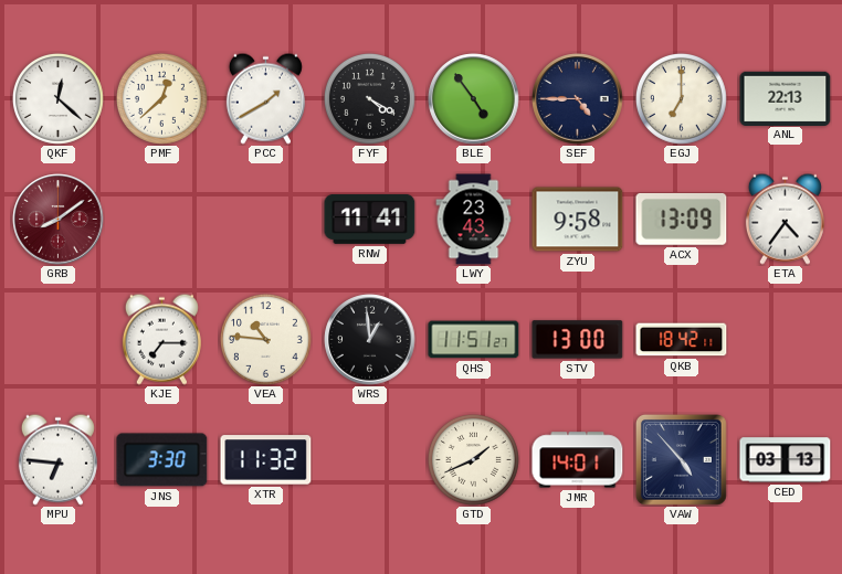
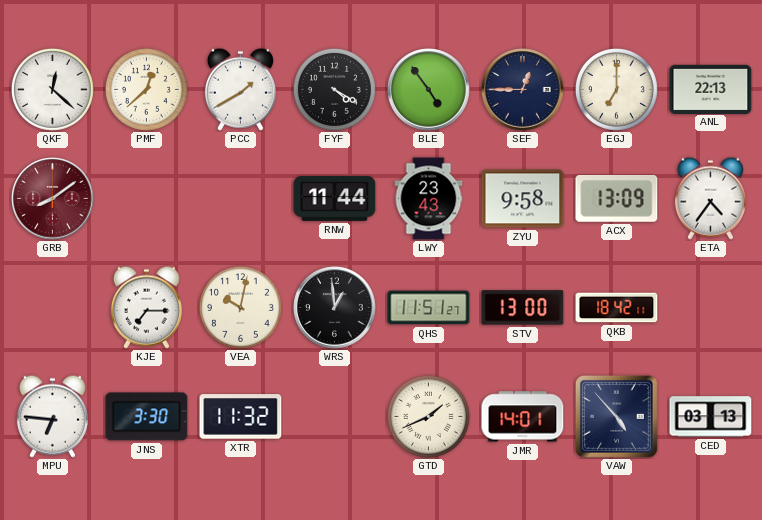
SEF: 4:45 -> 12:45 (523, 90)
RNW: 11:41 -> 11:44 (335, 198)
VEA: 10:46 -> 10:02 (240, 307)
